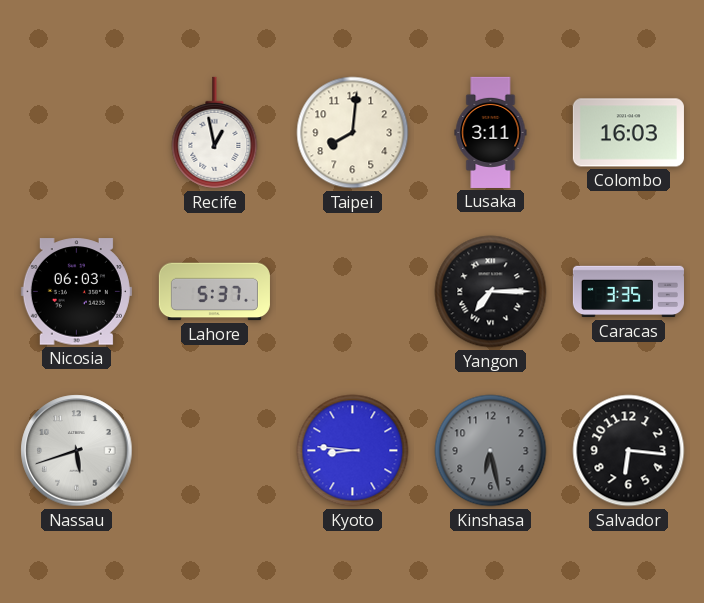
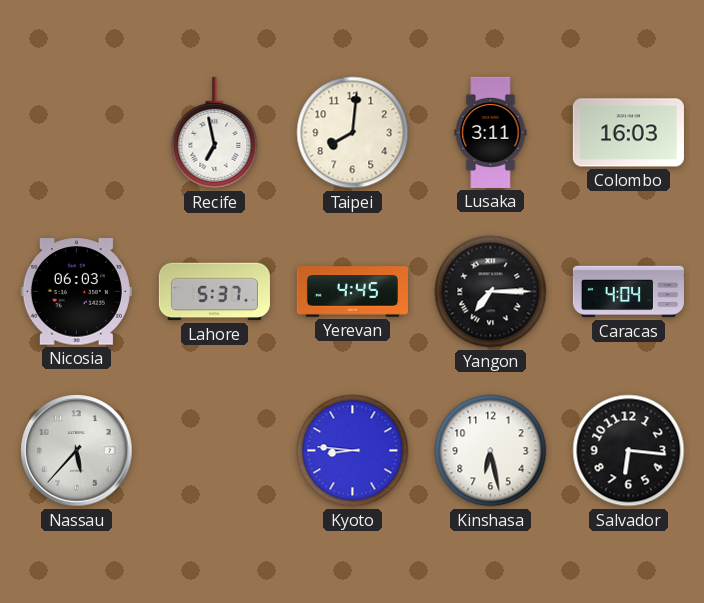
Recife: 12:58 -> 6:58 (215, 133)
Yerevan: none -> 4:45 (352, 292)
Caracas: 3:35 -> 4:04 (628, 292)
Nassau: 5:42 -> 5:37 (77, 451)
Kinshasa dial: grey -> white (491, 451)
